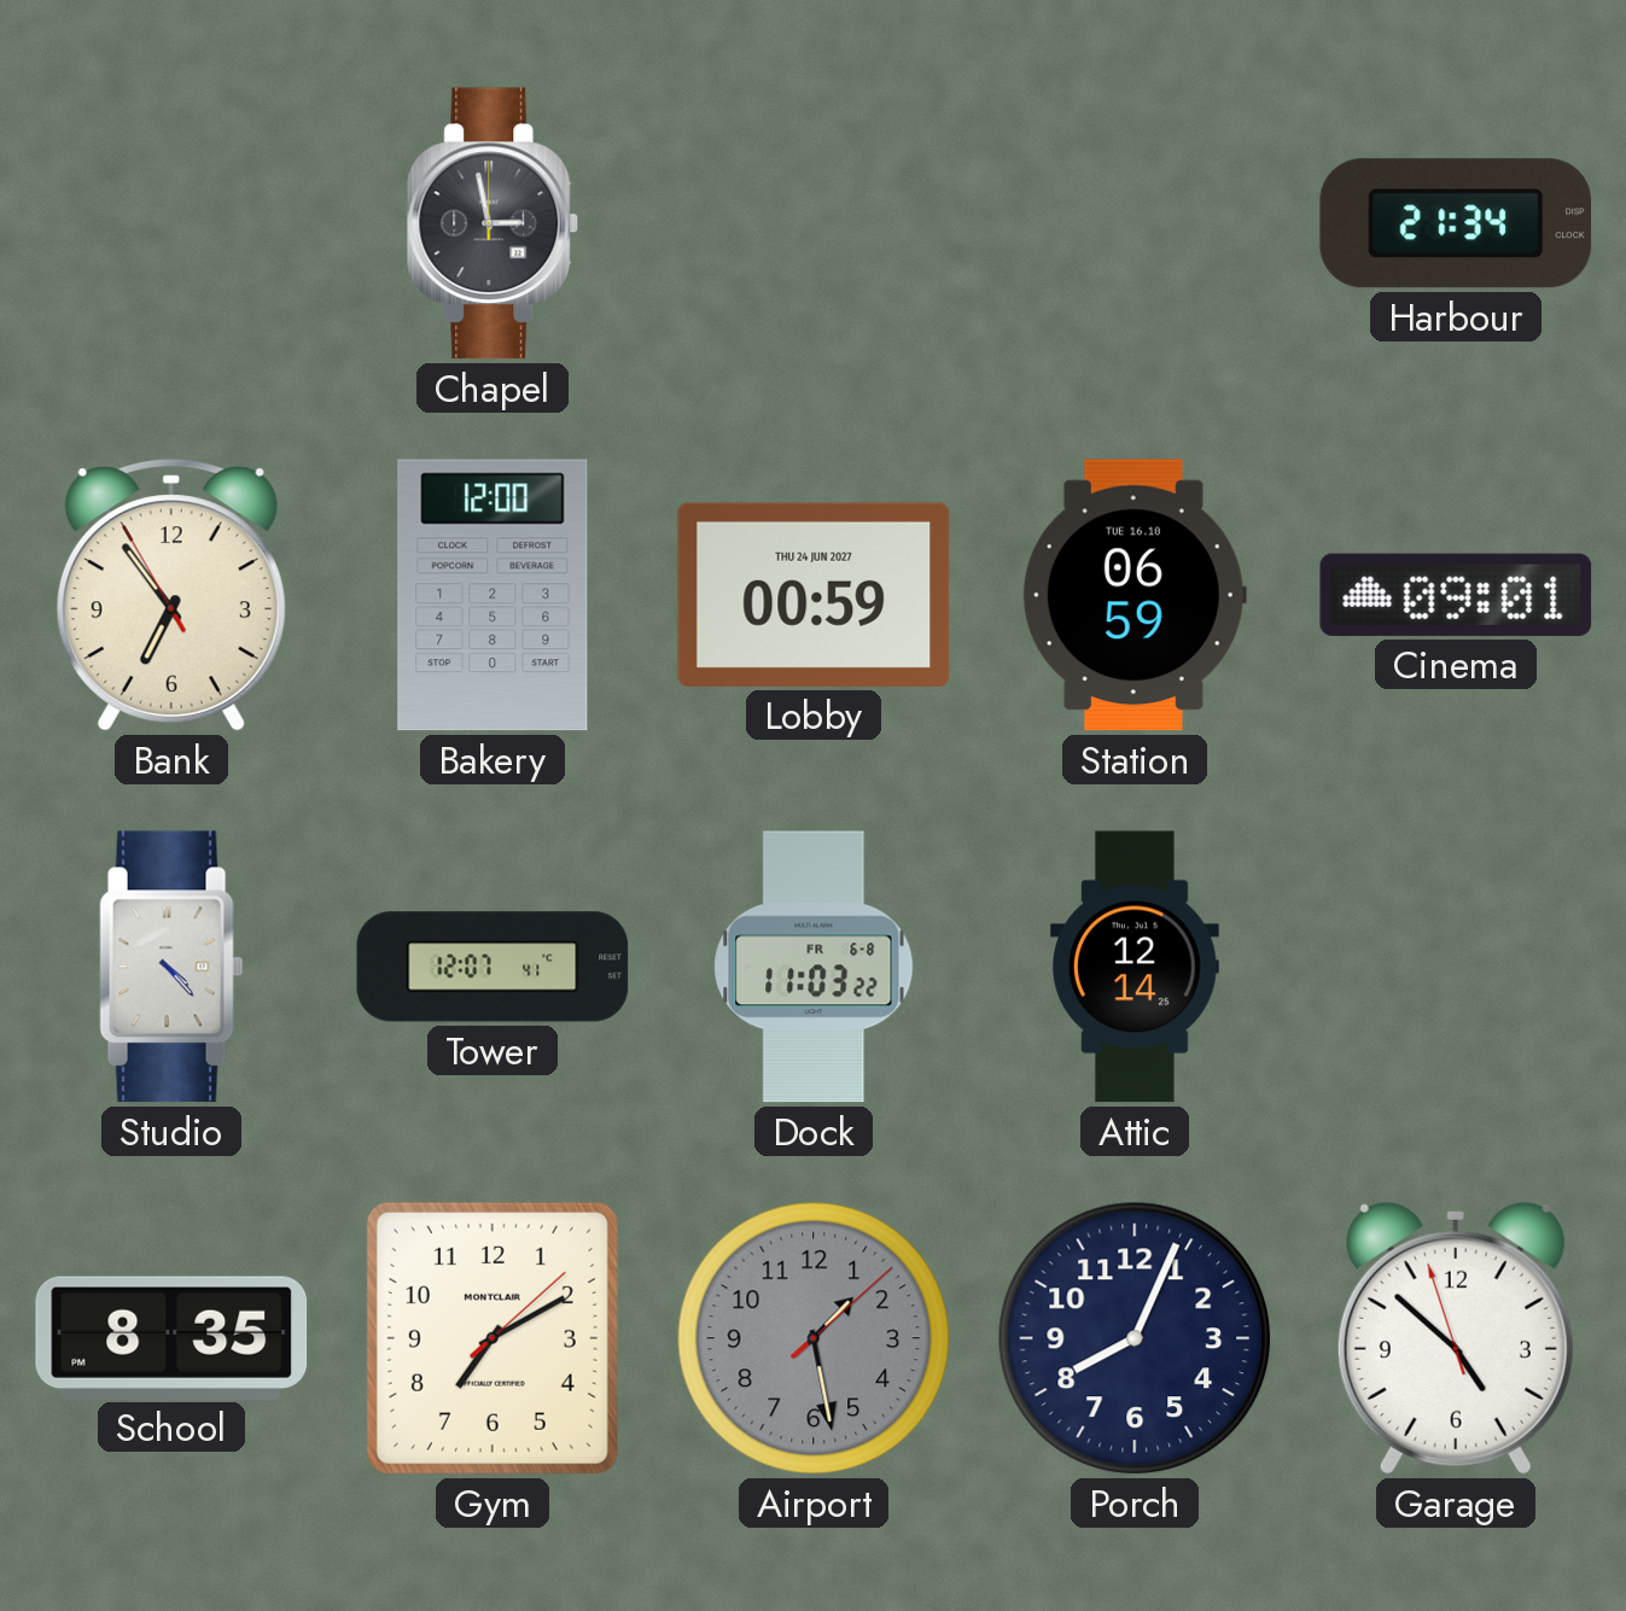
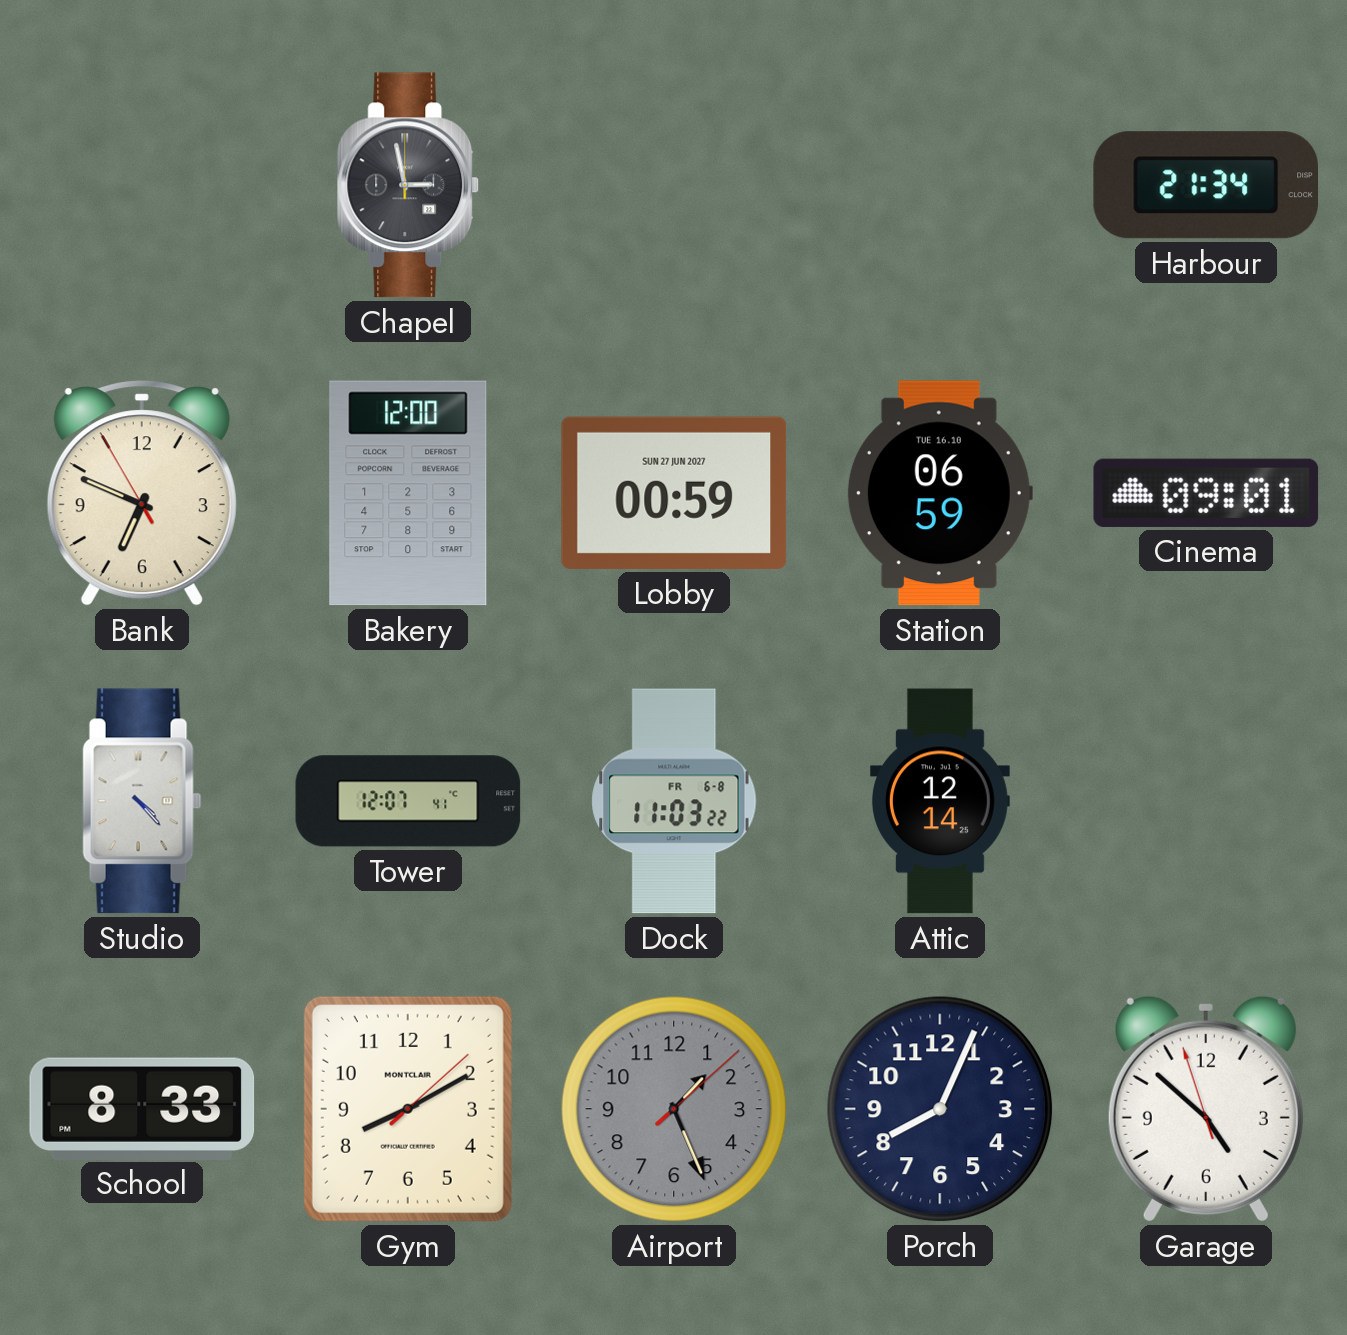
Bank: 6:53 -> 6:48 (142, 493)
Lobby date: THU 24 JUN 2027 -> SUN 27 JUN 2027 (674, 493)
School: 8:35 -> 8:33 (142, 1108)
Gym: 7:10 -> 8:10 (408, 1109)
Airport: 1:28 -> 1:26 (674, 1109)
